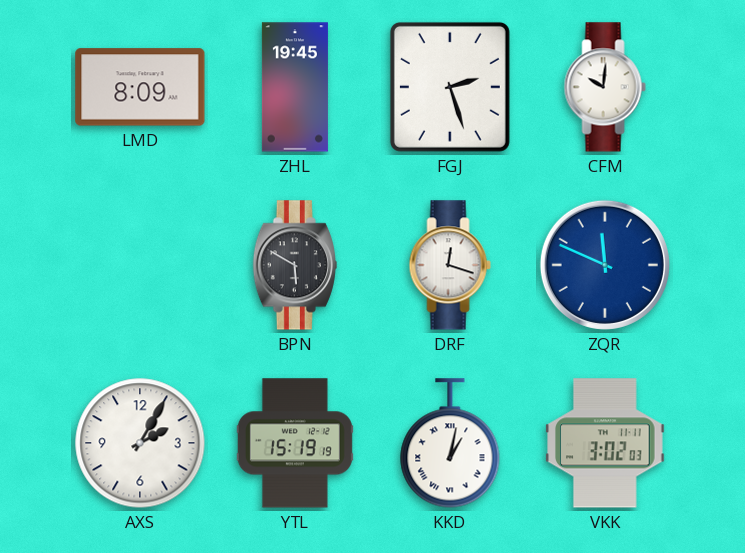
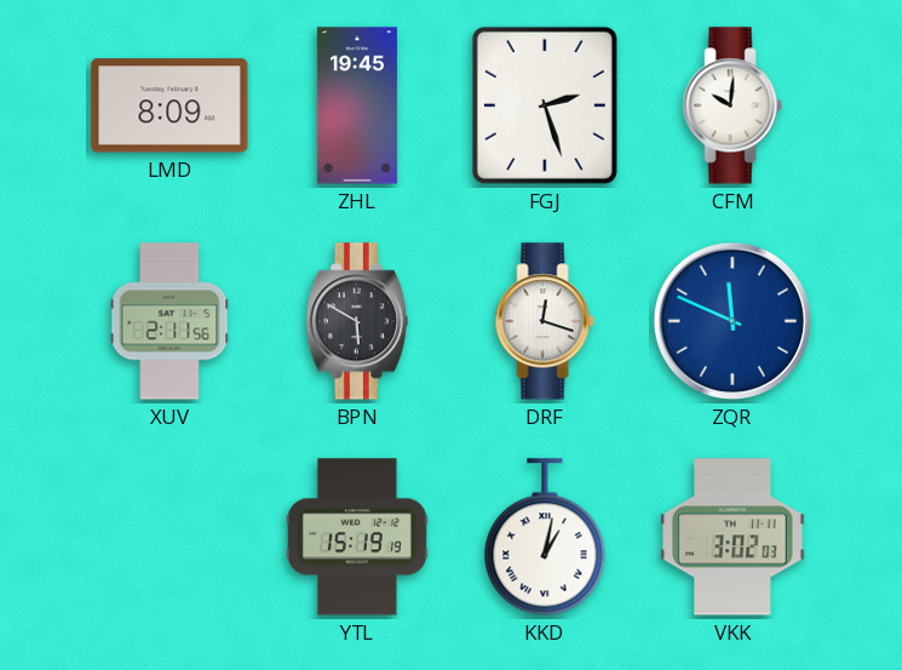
XUV: none -> 2:11 (170, 321)
AXS: 2:05 -> none (140, 443)
